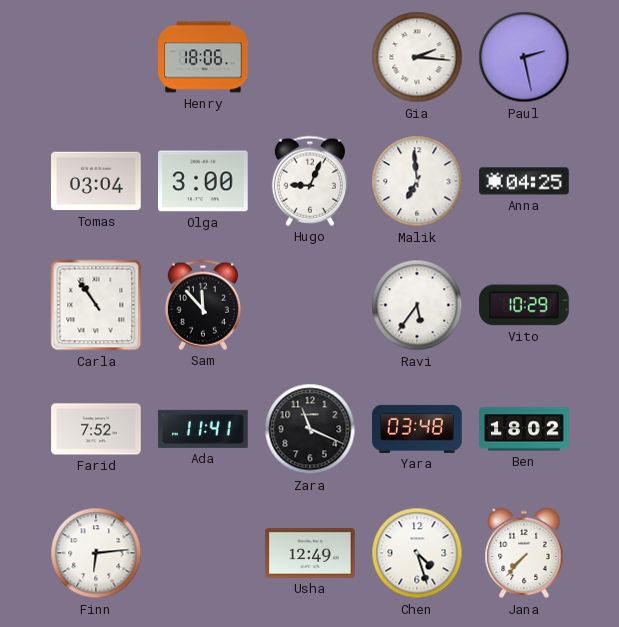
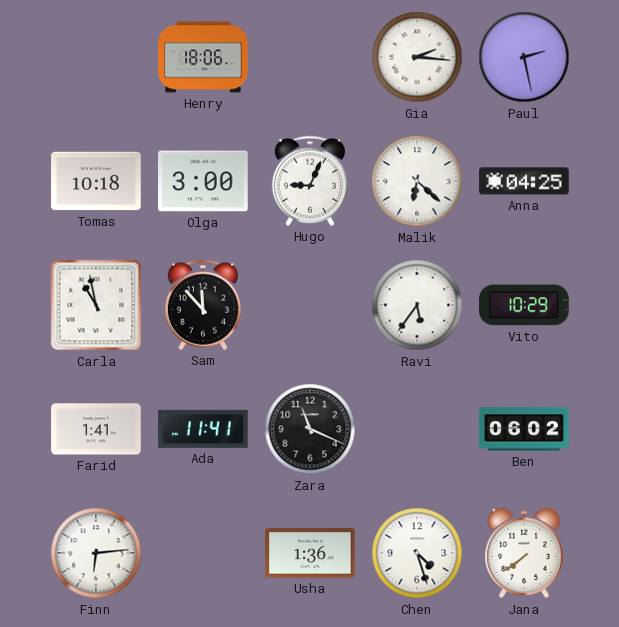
Tomas: 03:04 -> 10:18 (96, 181)
Malik: 6:59 -> 6:22 (417, 181)
Carla: 10:54 -> 10:58 (96, 305)
Farid: 7:52 -> 1:41 (96, 429)
Yara: 03:48 -> none (417, 429)
Ben: 18:02 -> 06:02 (524, 429)
Usha: 12:49 -> 1:36 (310, 553)
Jana: 7:37 -> 7:39 (524, 553)
